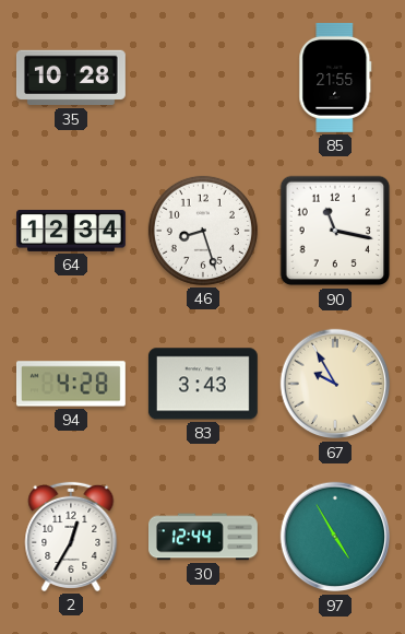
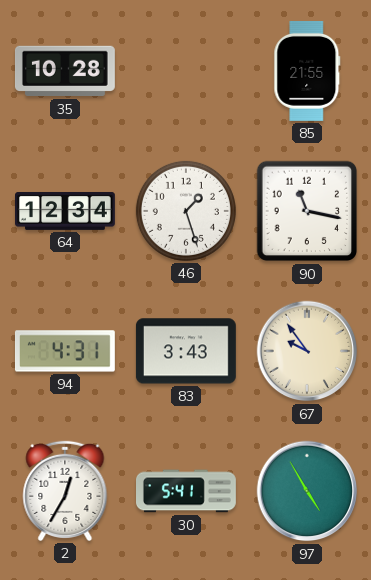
46: 8:27 -> 1:27 (186, 211)
94: 4:28 -> 4:31 (65, 351)
67: 9:55 -> 9:54 (307, 351)
30: 12:44 -> 5:41 (187, 491)
